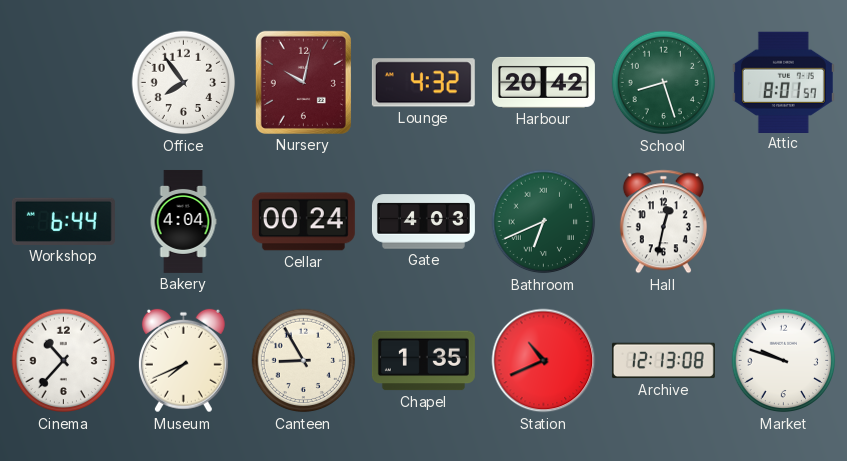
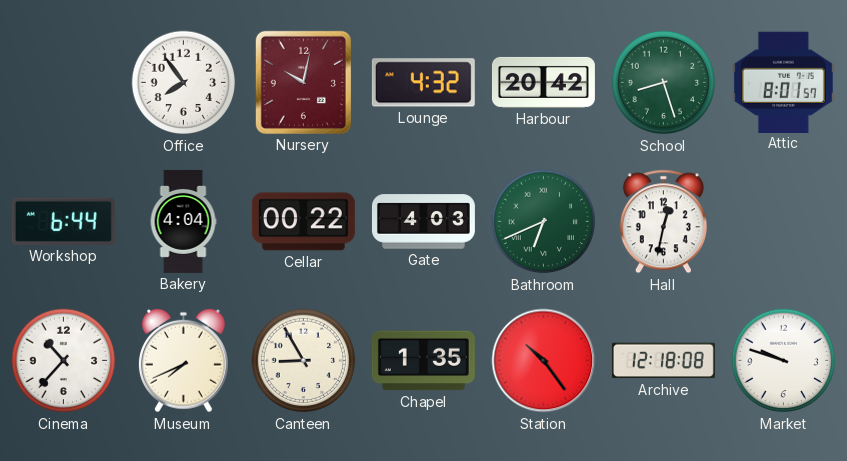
Cellar: 00:24 -> 00:22 (303, 222)
Station: 10:41 -> 10:24 (544, 361)
Archive: 12:13 -> 12:18 (663, 361)
